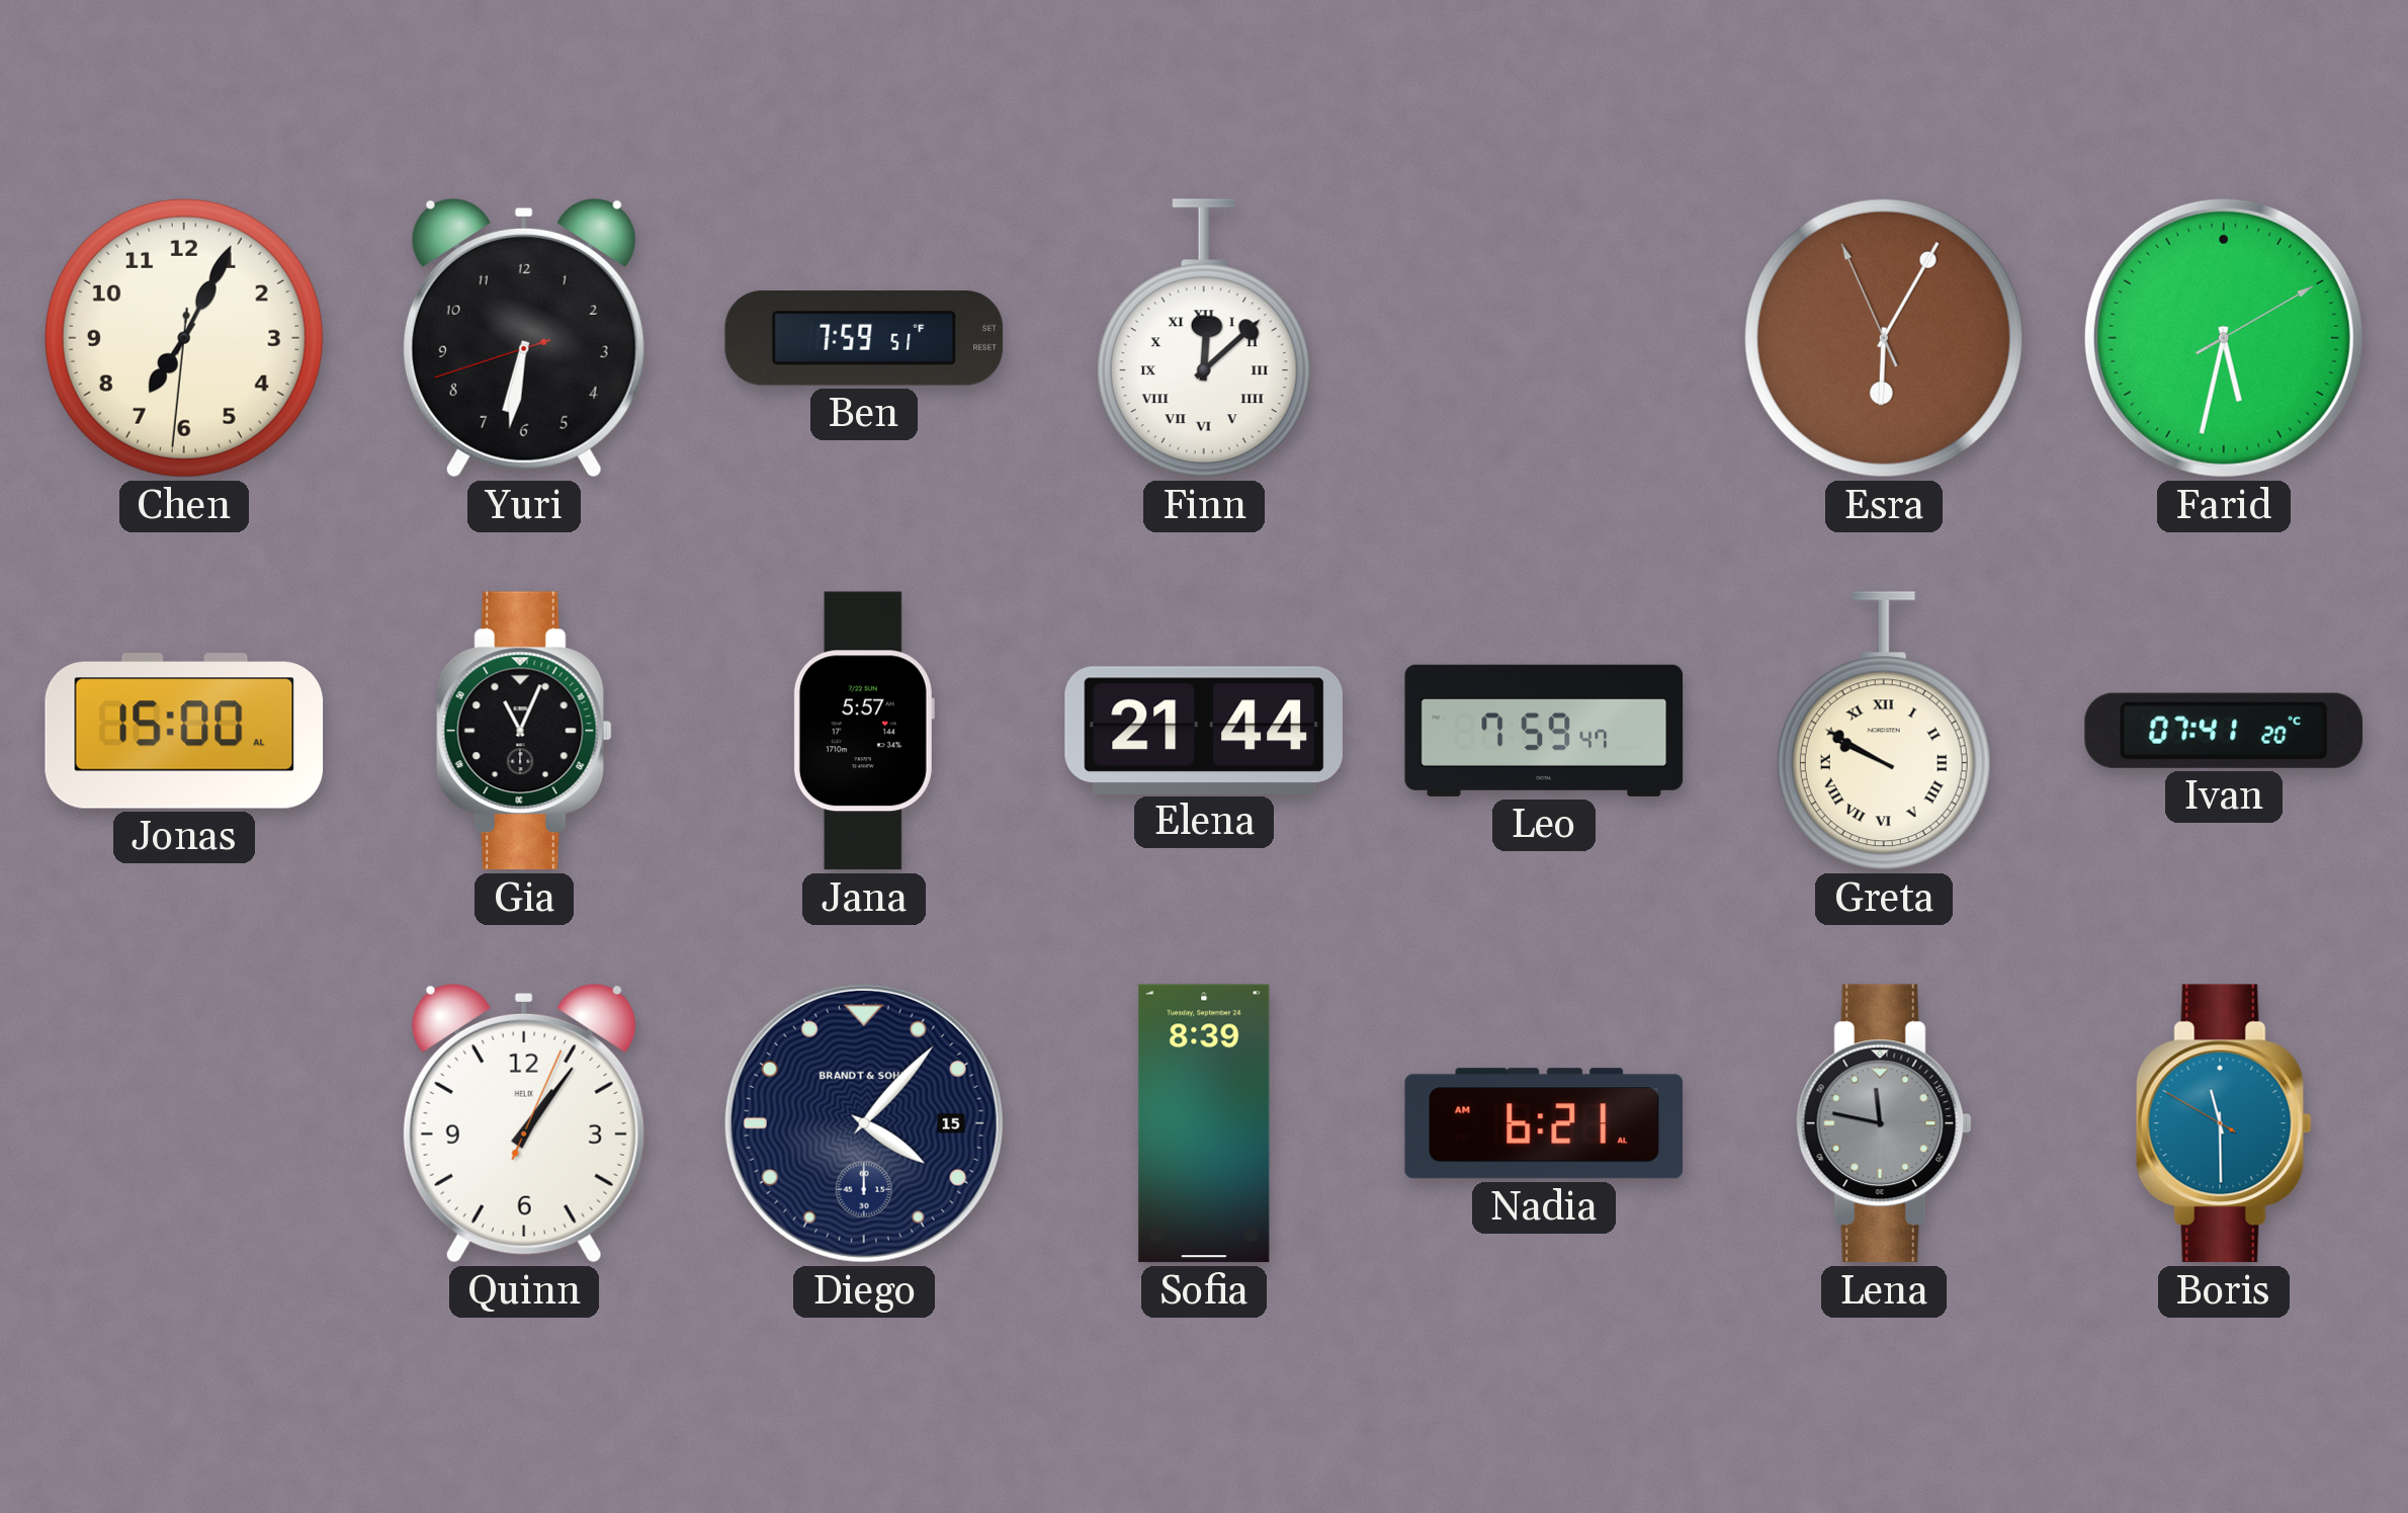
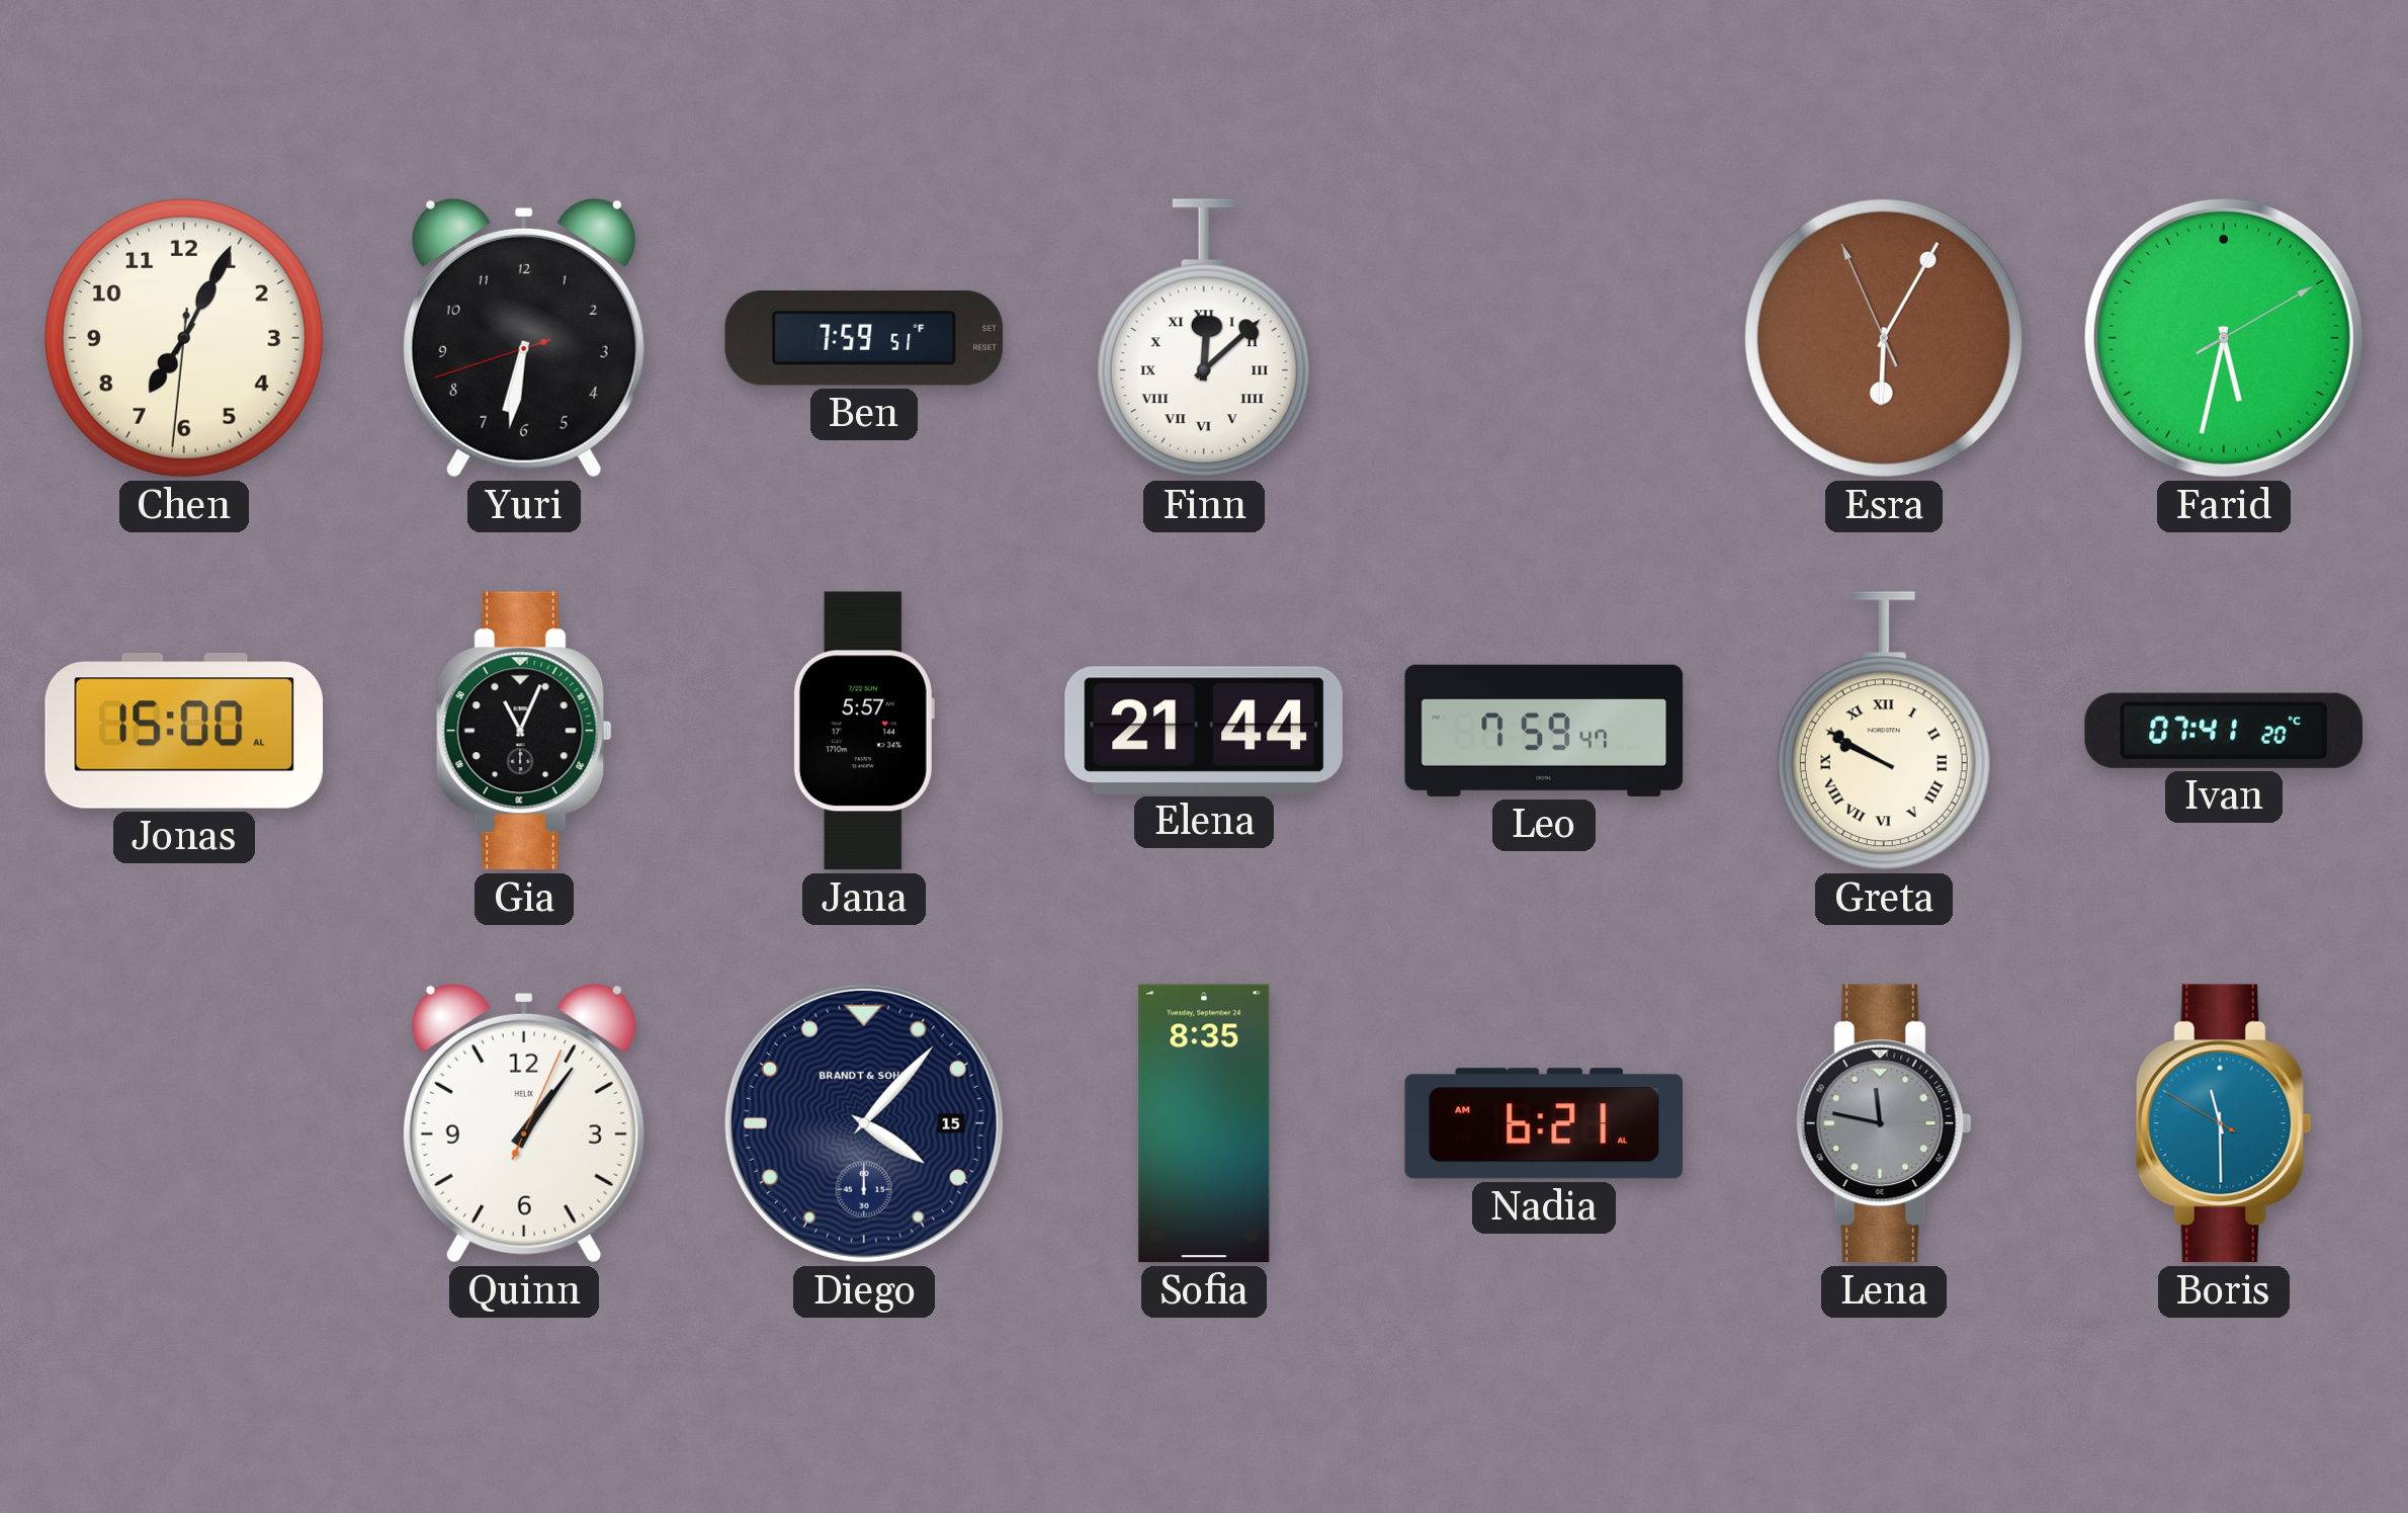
Sofia: 8:39 -> 8:35 (1204, 1123)
